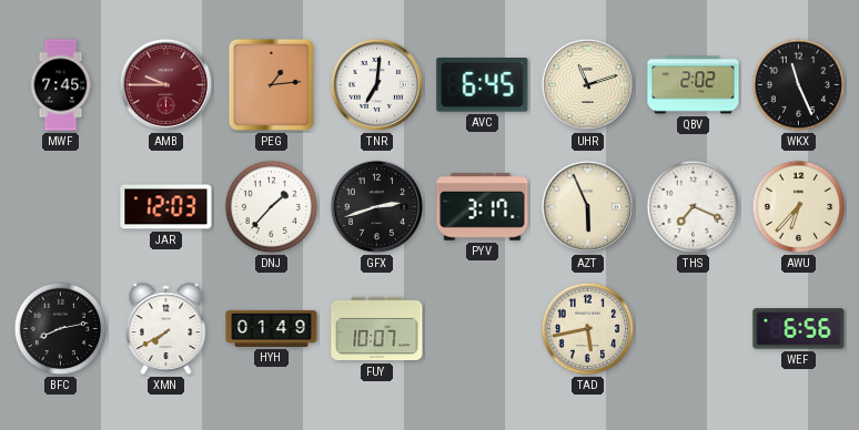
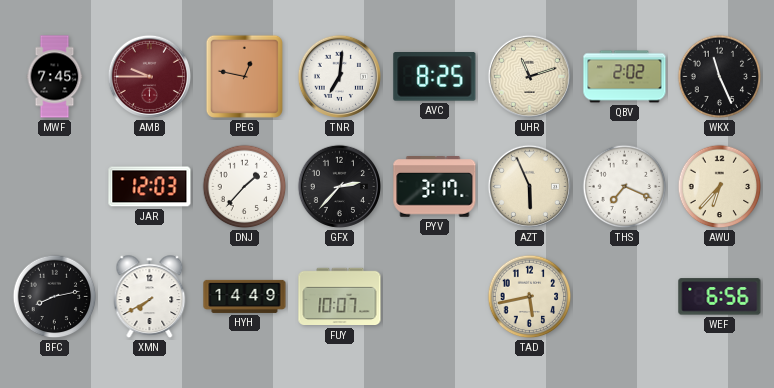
PEG: 1:14 -> 12:47 (244, 76)
AVC: 6:45 -> 8:25 (435, 77)
GFX: 2:42 -> 2:37 (339, 186)
HYH: 01:49 -> 14:49 (245, 296)
